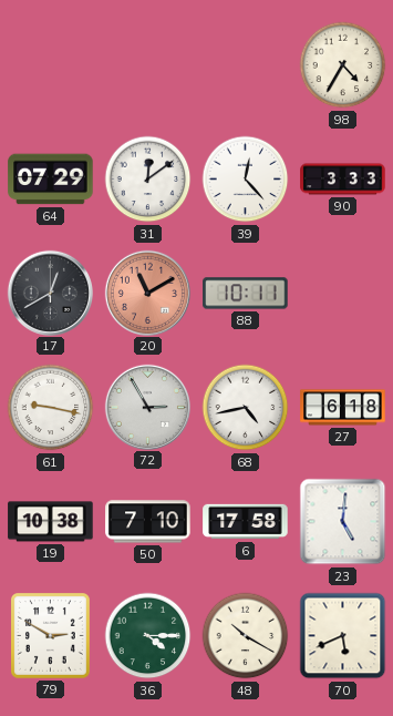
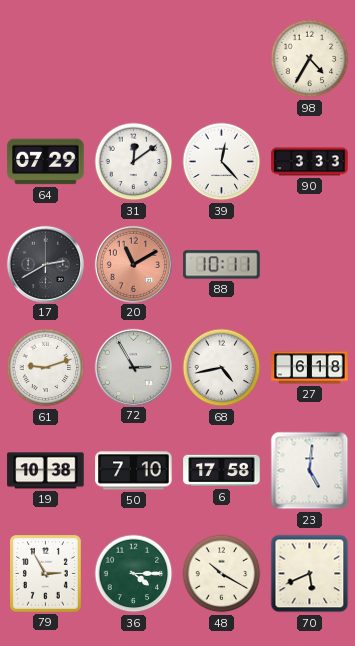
17: 12:40 -> 2:40 (45, 264)
61: 9:17 -> 9:12 (46, 368)
79: 2:50 -> 2:55 (46, 574)
